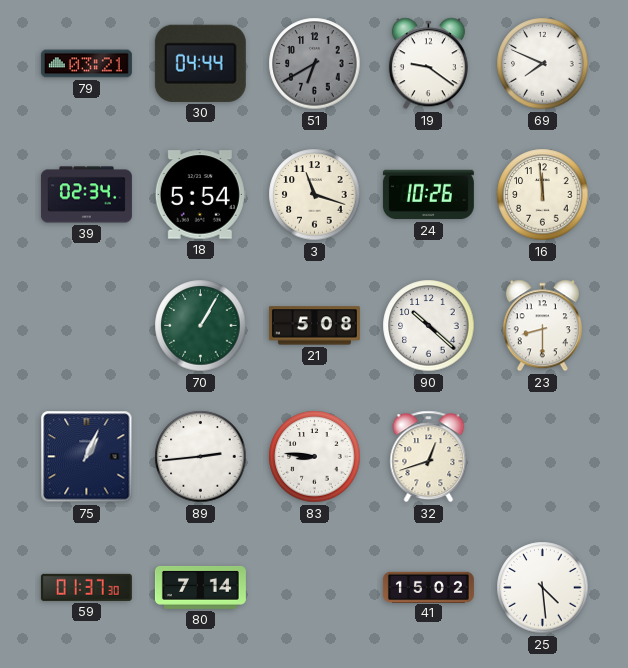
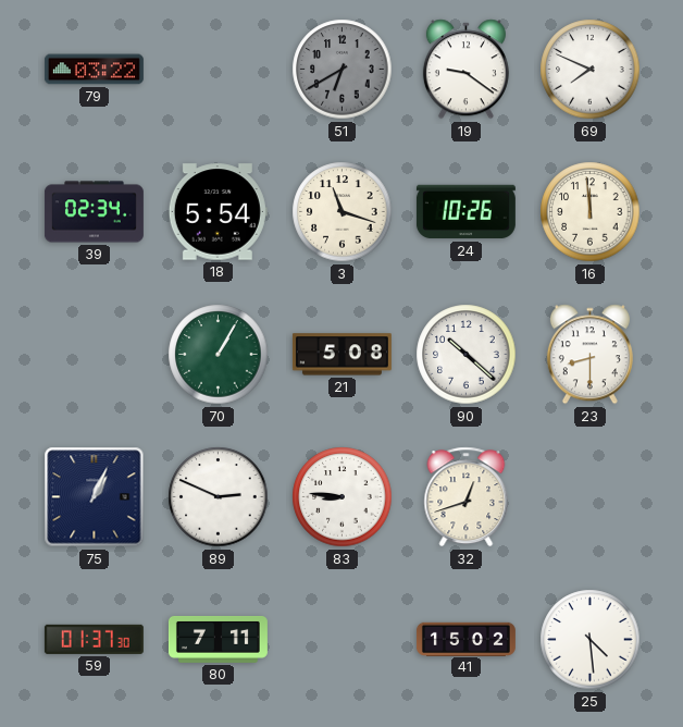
79: 03:21 -> 03:22 (94, 70)
30: 04:44 -> none (200, 63)
89: 2:44 -> 2:49 (219, 497)
80: 7:14 -> 7:11 (218, 639)
